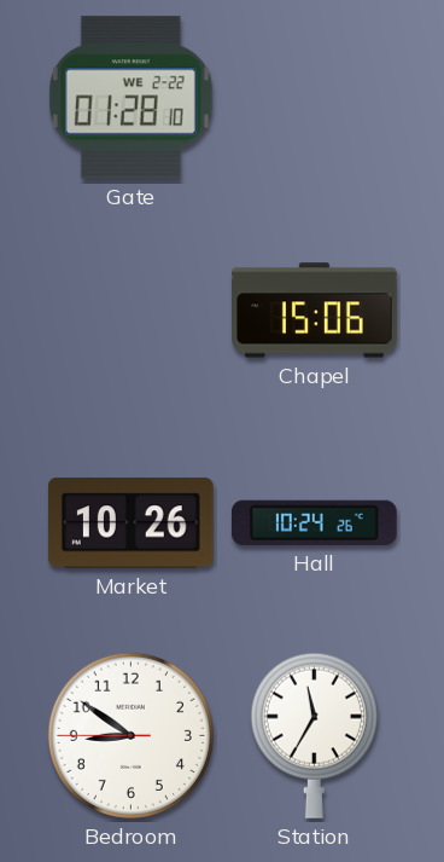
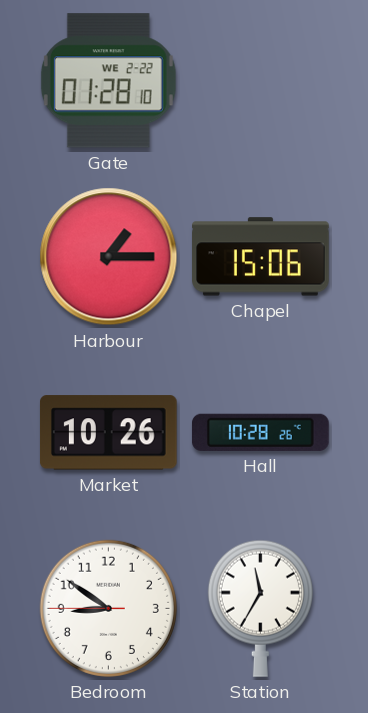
Harbour: none -> 1:15 (109, 257)
Hall: 10:24 -> 10:28 (260, 432)
